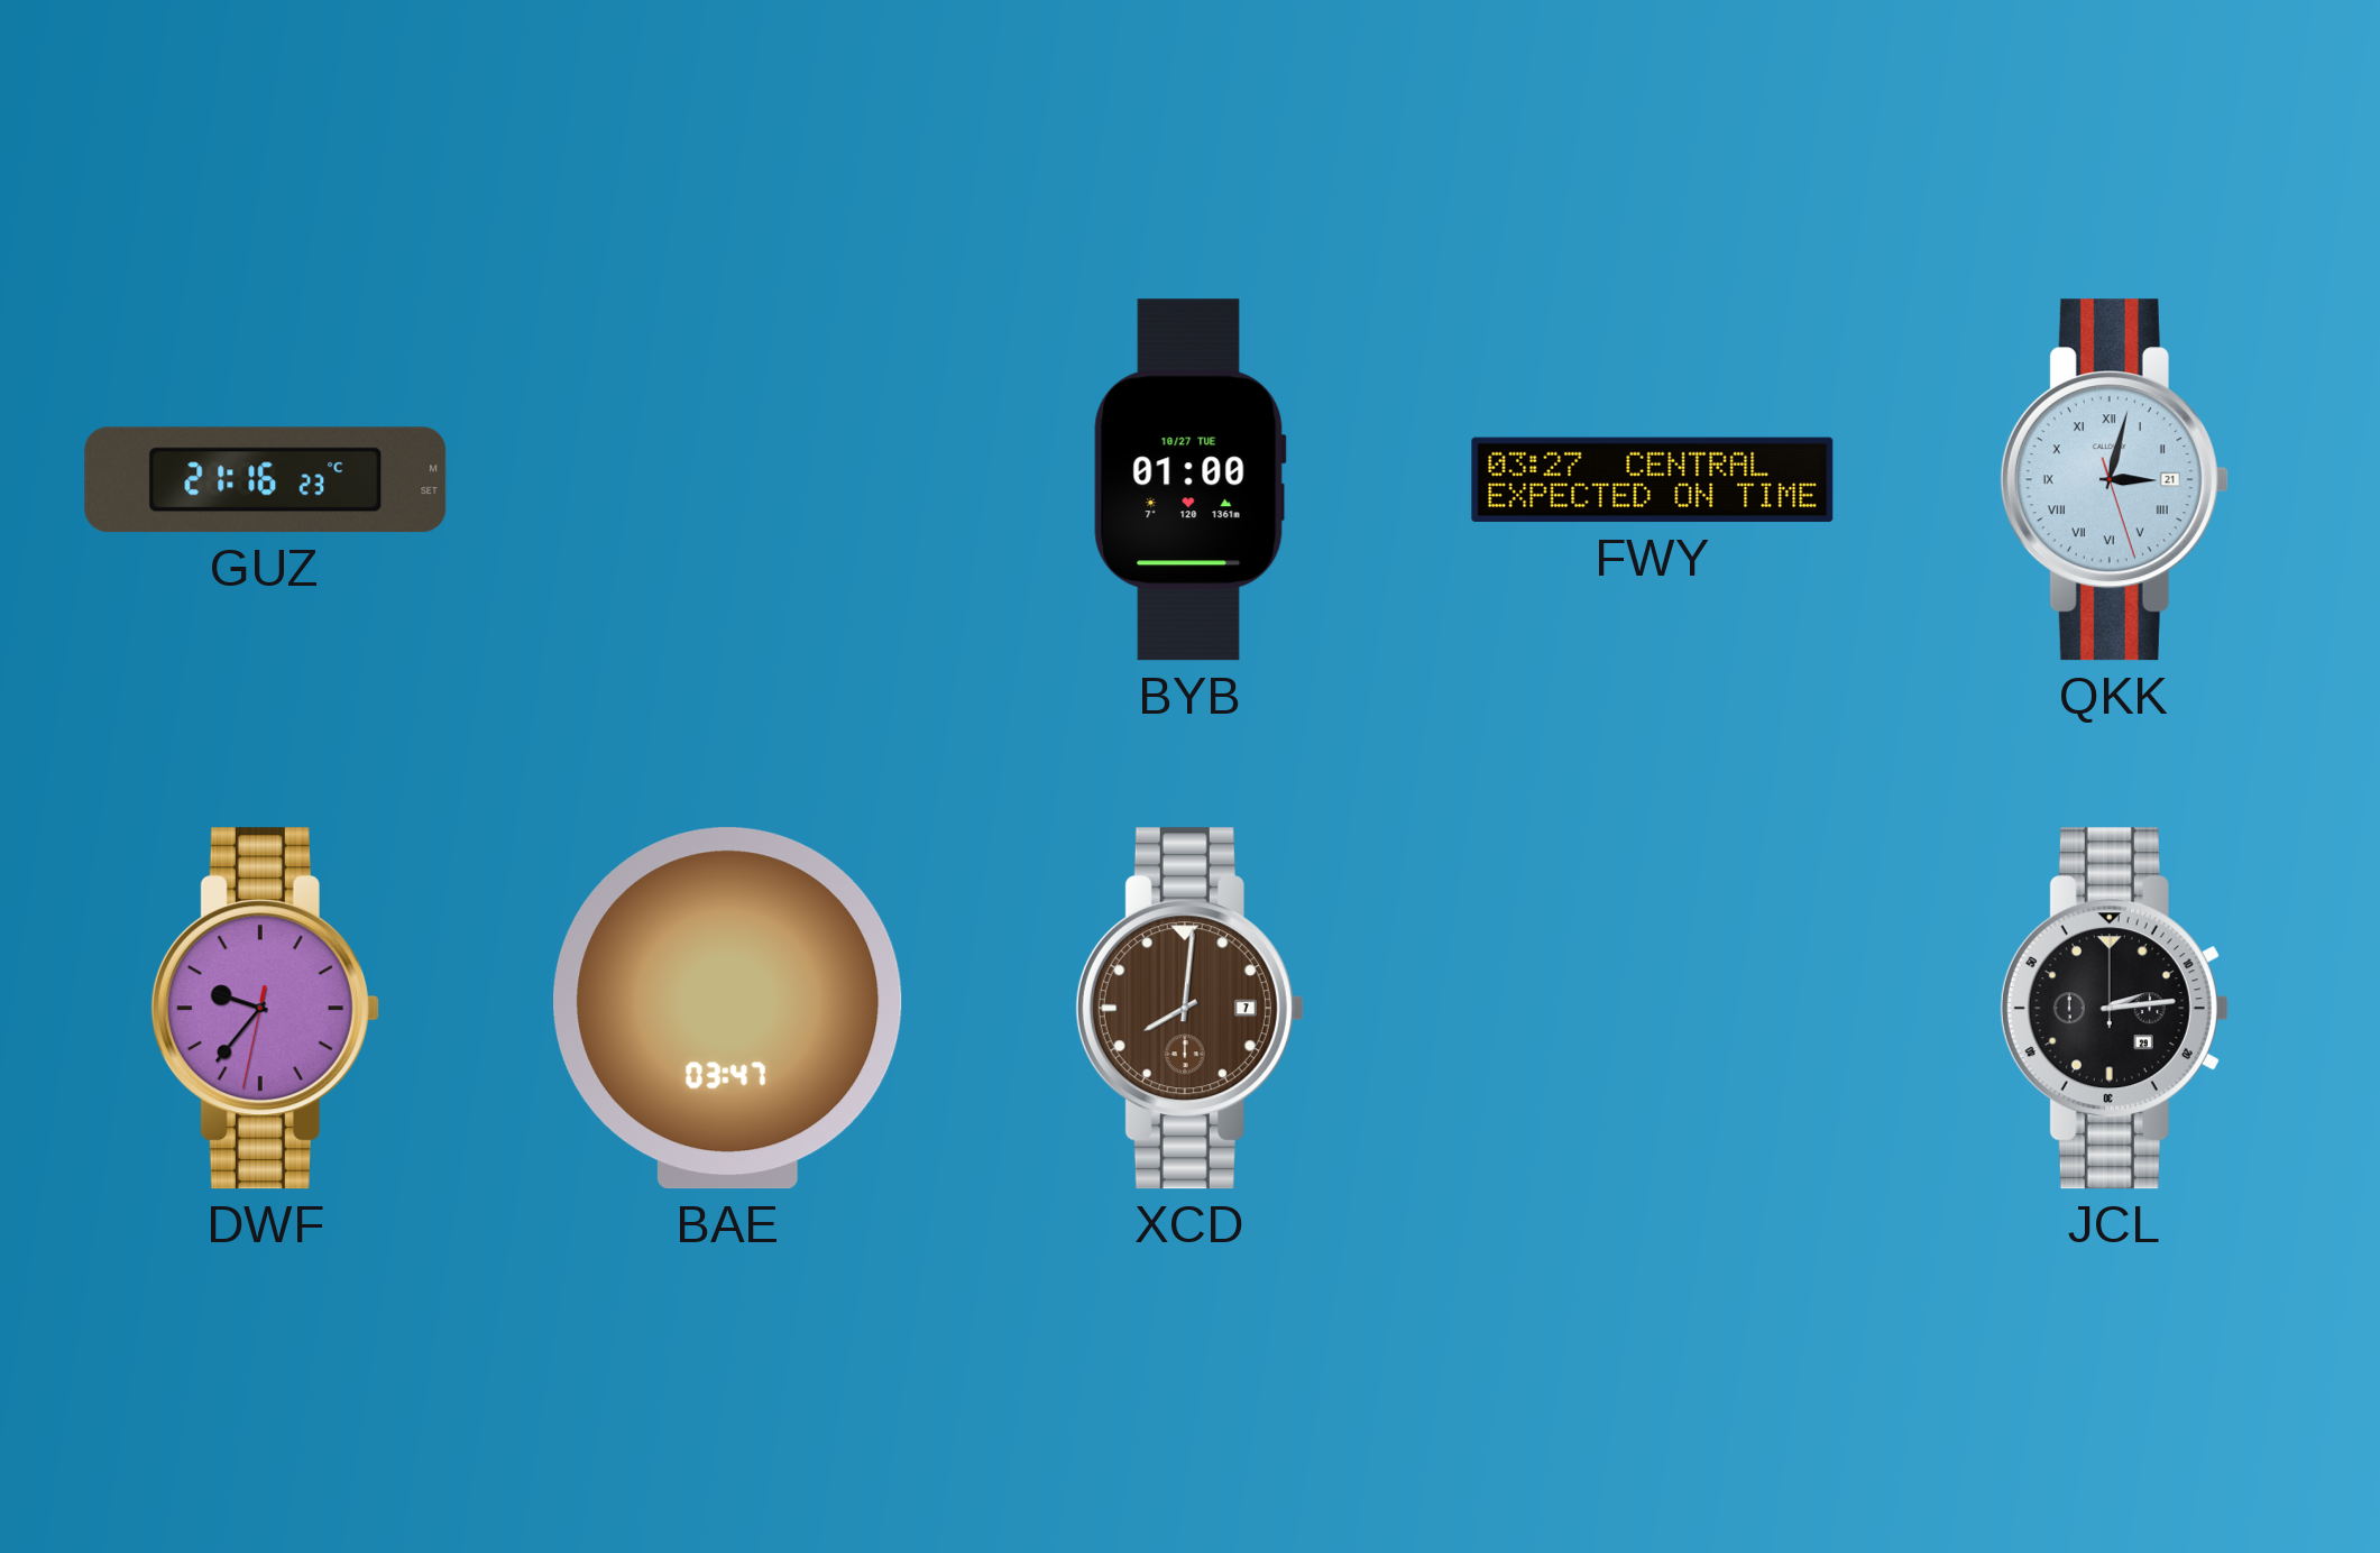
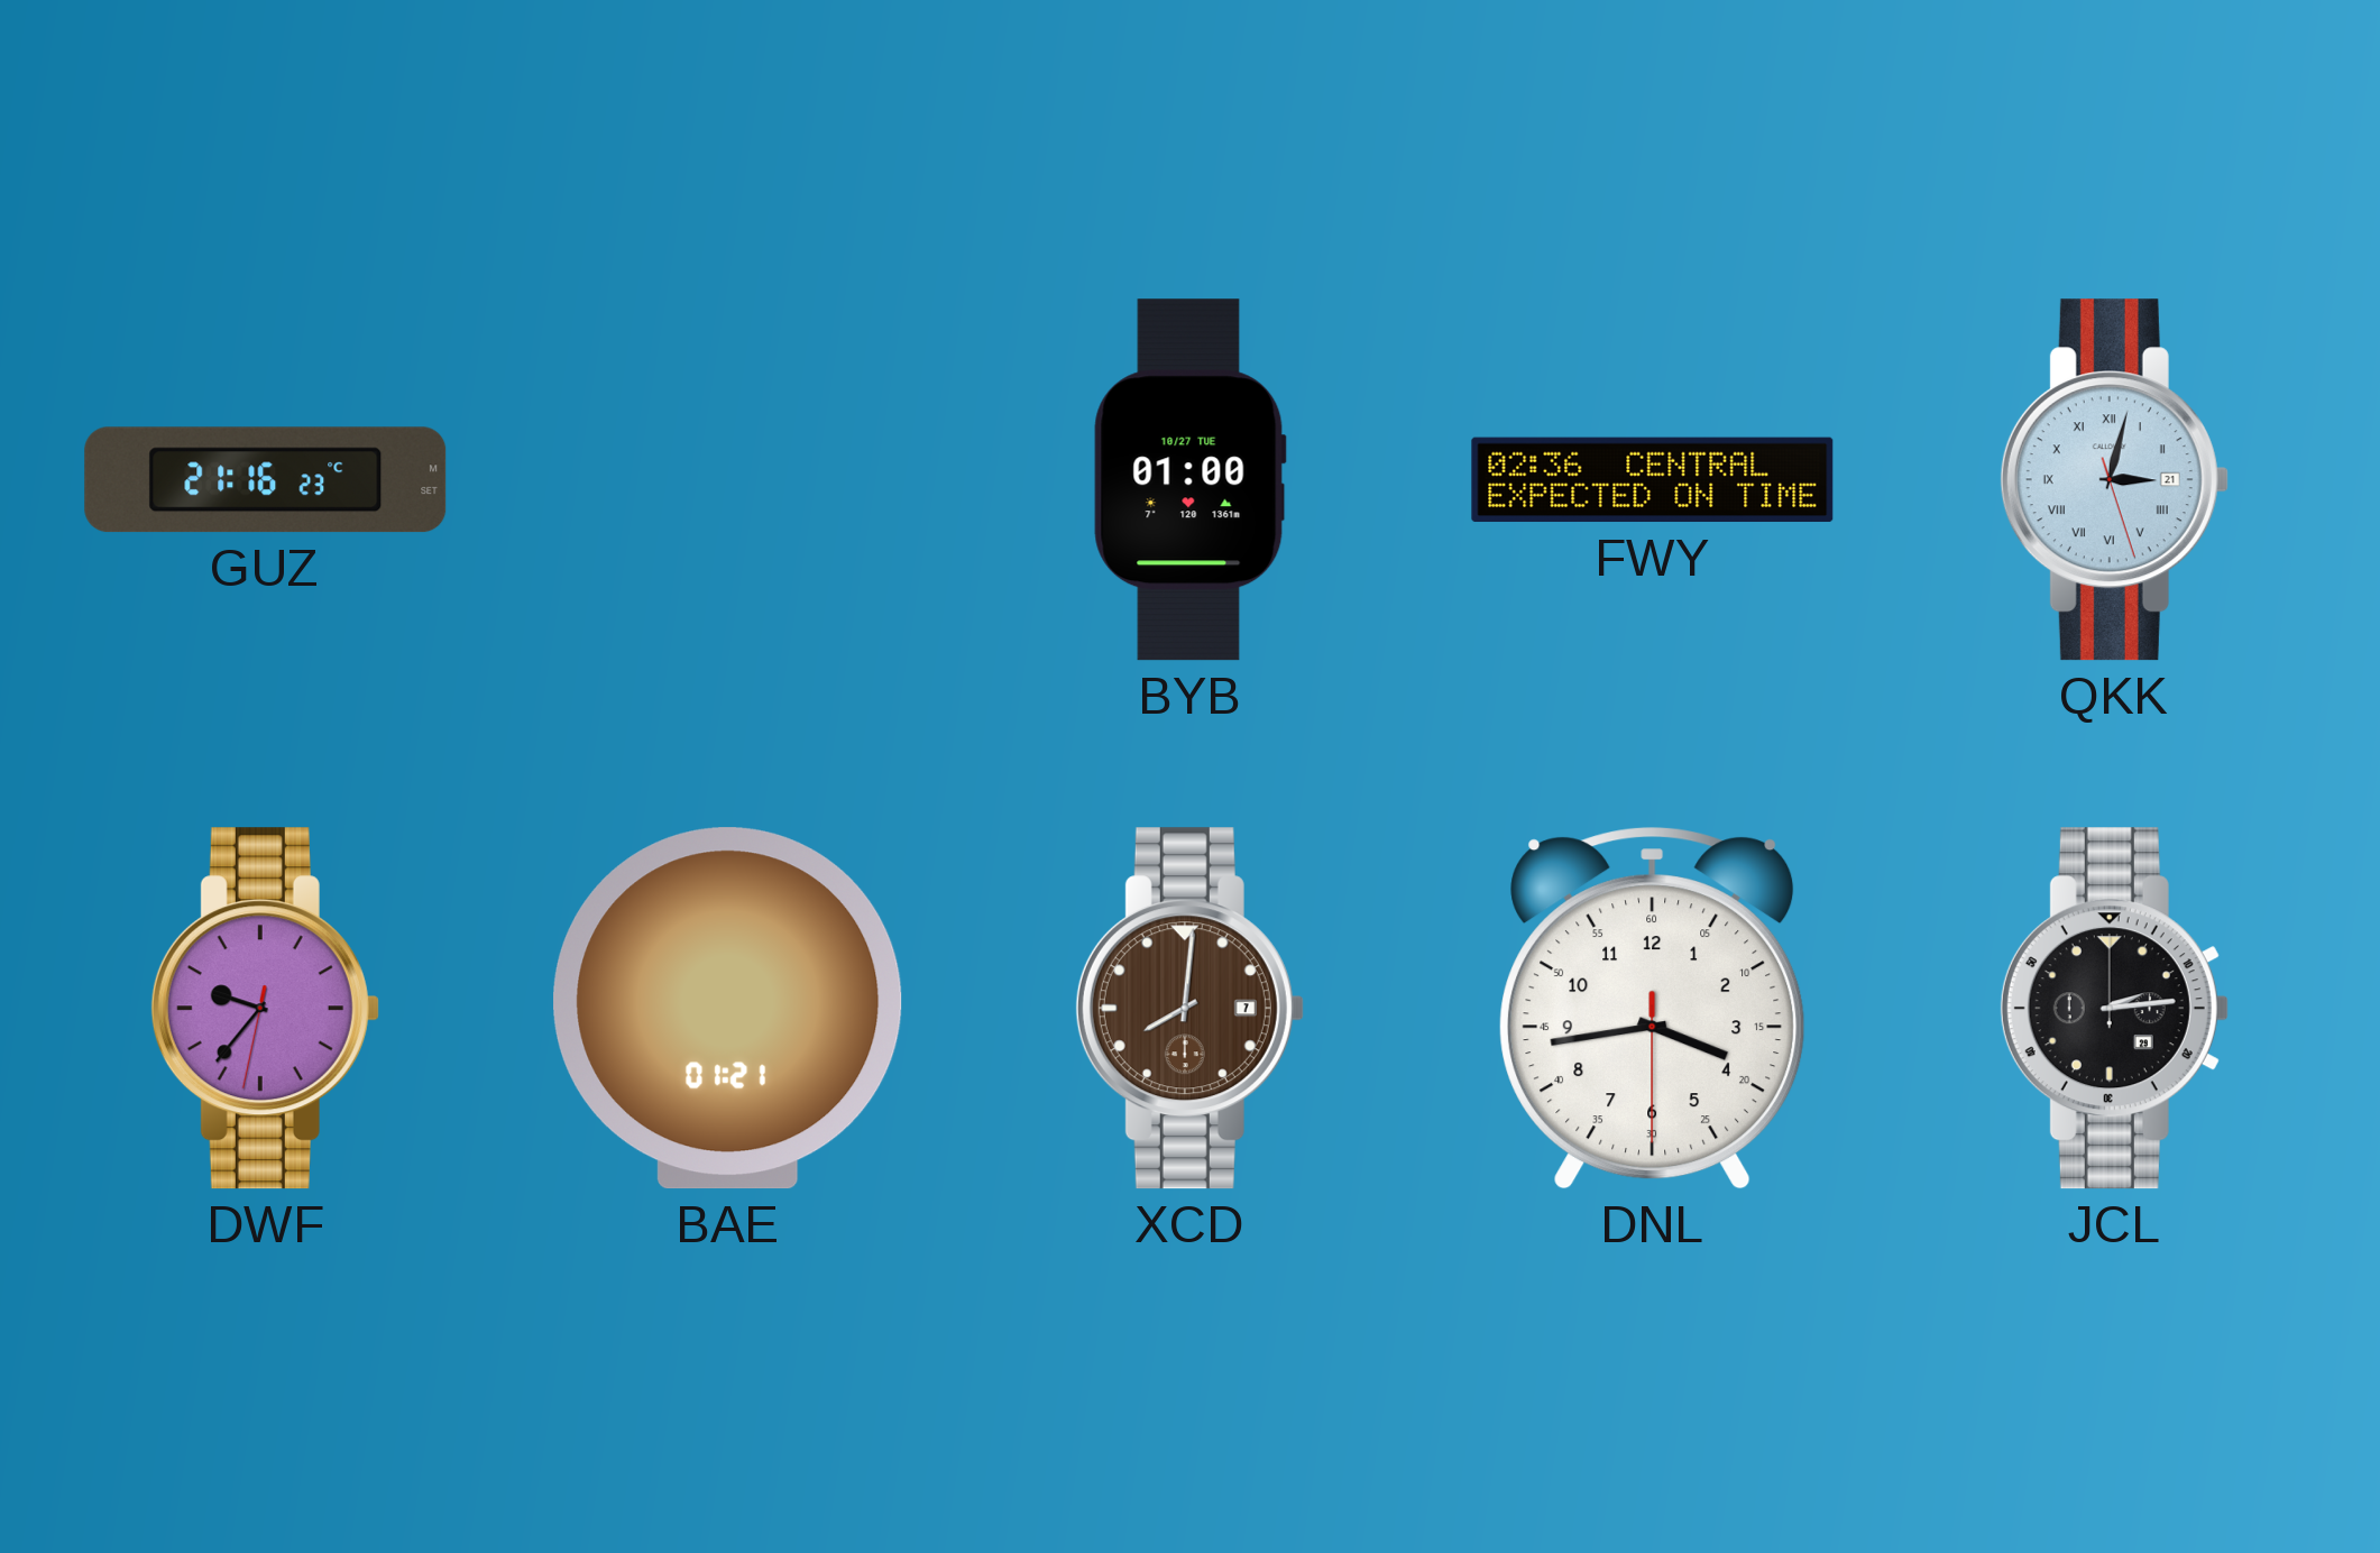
FWY: 03:27 -> 02:36 (1653, 480)
BAE: 03:47 -> 01:21 (728, 1009)
DNL: none -> 3:43 (1653, 1009)
